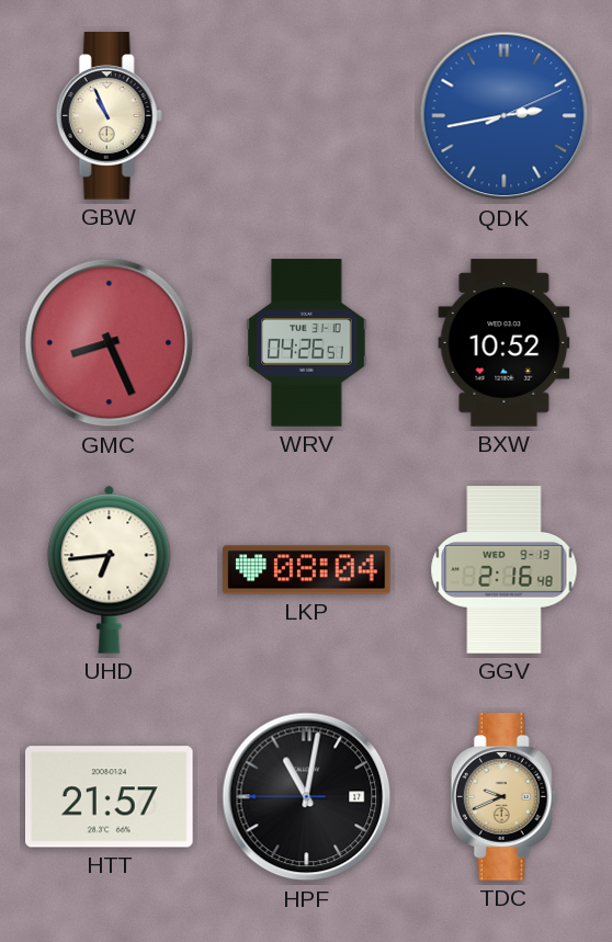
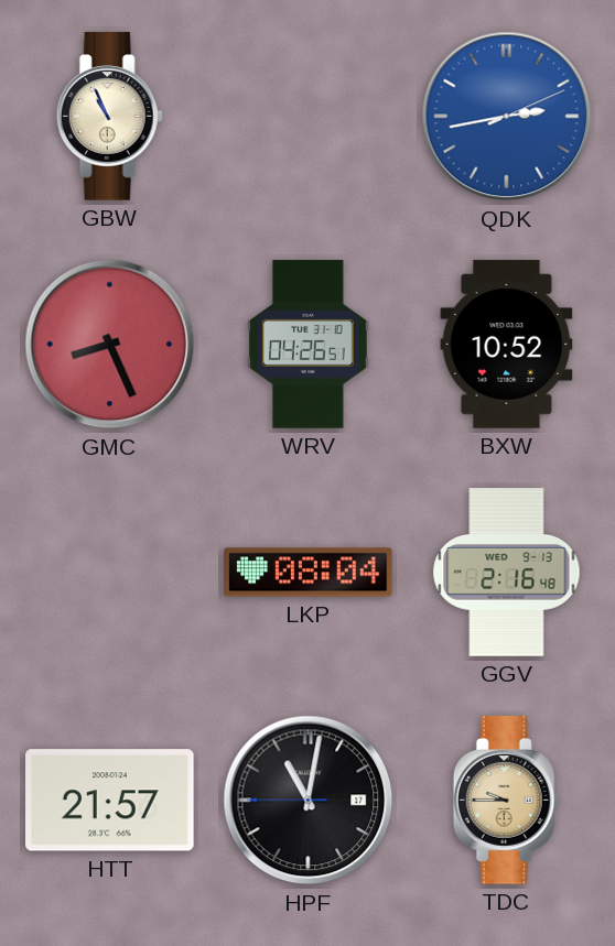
UHD: 6:44 -> none (110, 569)
TDC: 9:41 -> 9:45 (506, 801)
